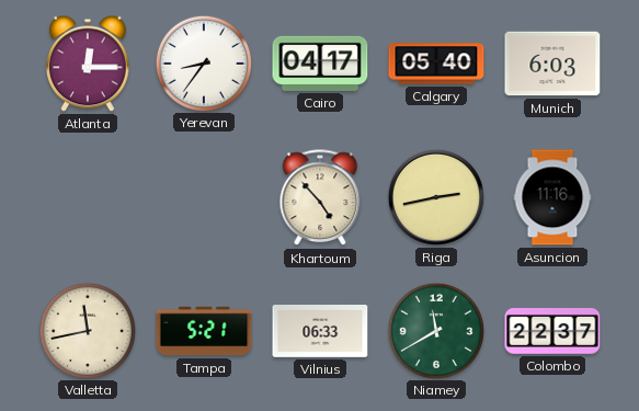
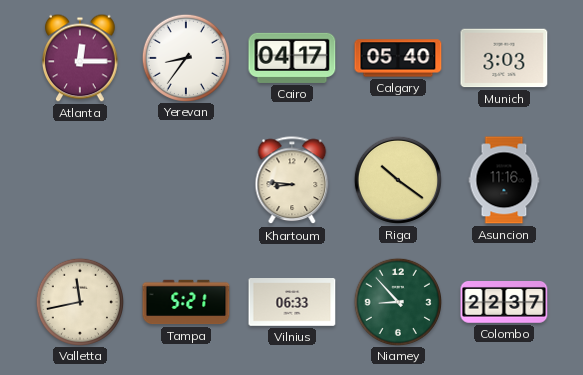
Munich: 6:03 -> 3:03 (504, 58)
Khartoum: 4:53 -> 8:46 (292, 181)
Riga: 2:43 -> 10:21 (398, 180)
Niamey: 11:40 -> 8:53 (397, 301)
